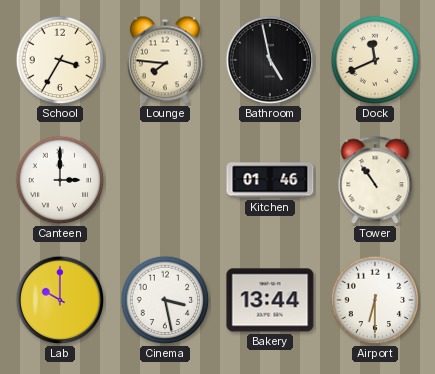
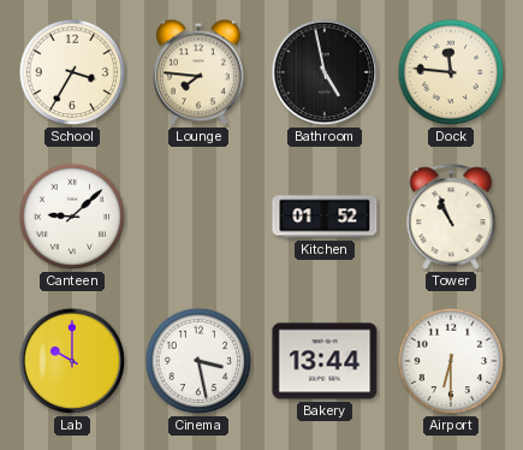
Dock: 11:41 -> 11:46 (451, 72)
Canteen: 3:00 -> 9:08 (72, 217)
Kitchen: 01:46 -> 01:52 (325, 217)
Tower: 10:54 -> 10:56 (451, 218)
